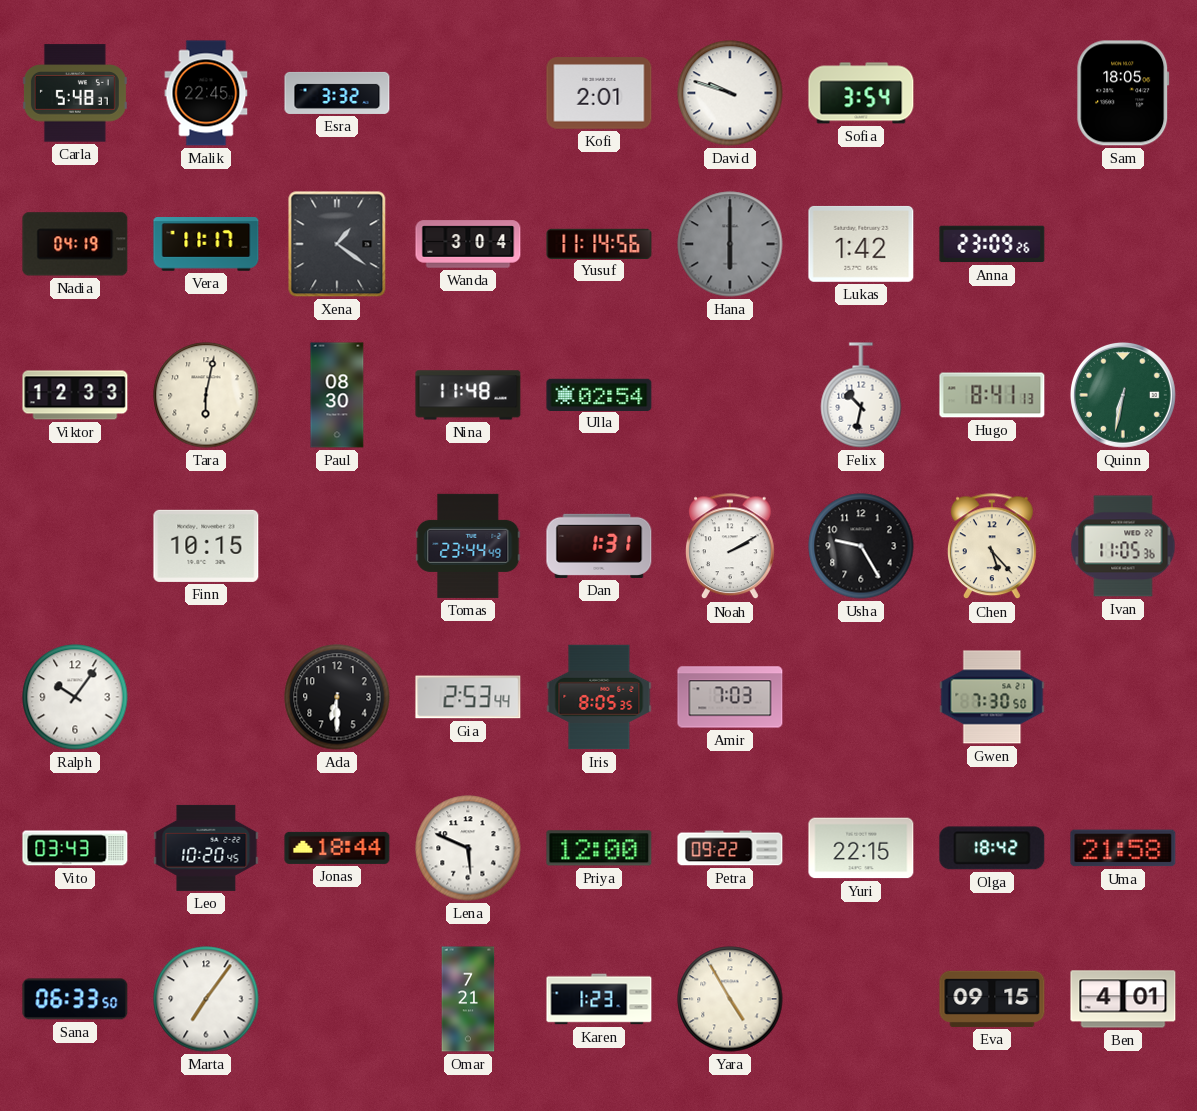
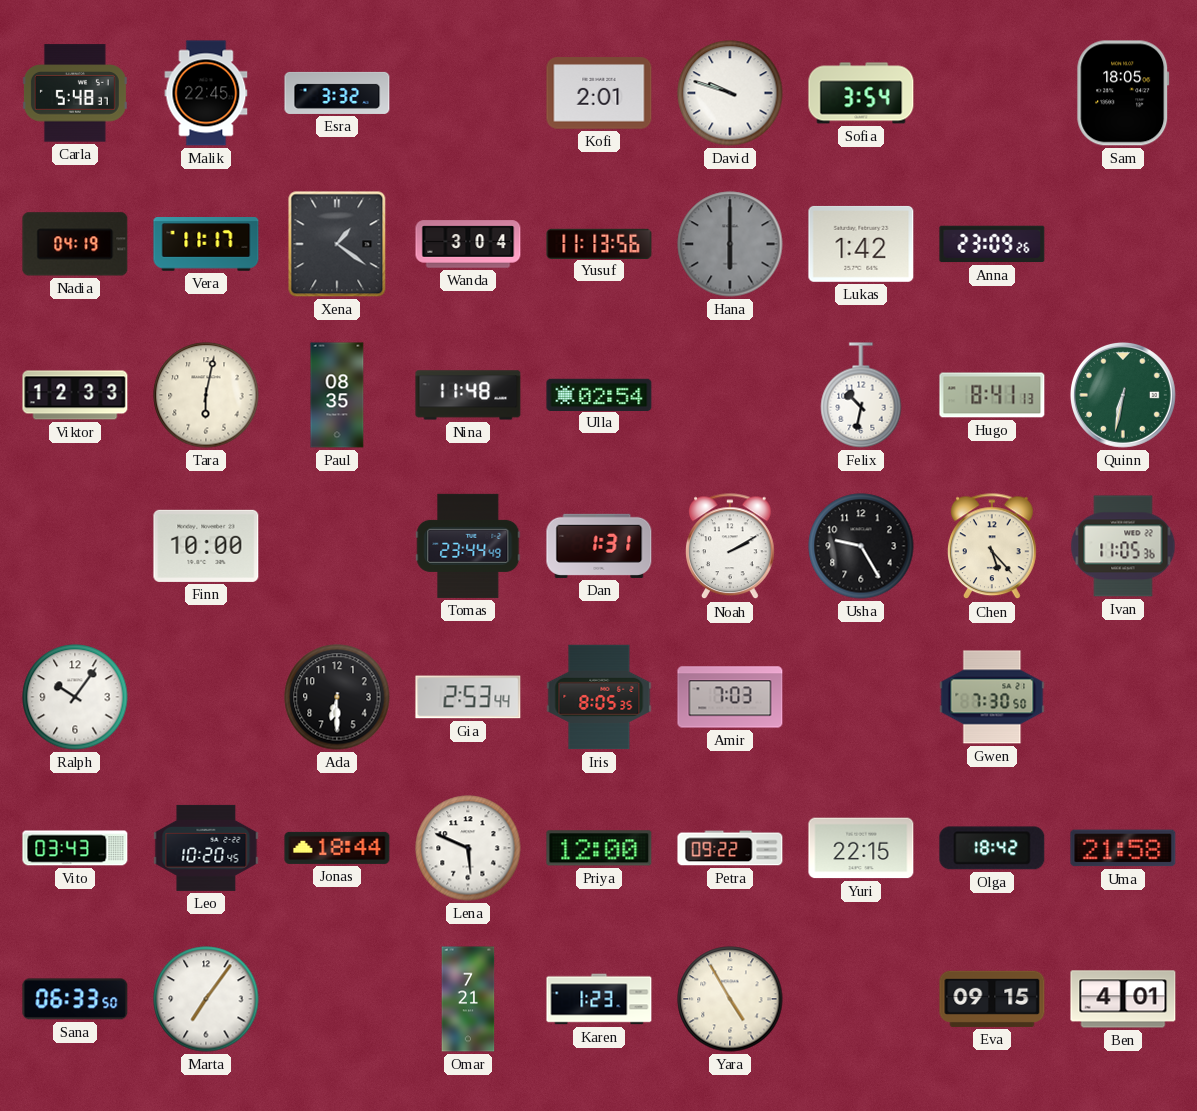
Yusuf: 11:14 -> 11:13 (599, 243)
Paul: 08:30 -> 08:35 (337, 395)
Finn: 10:15 -> 10:00 (206, 546)
